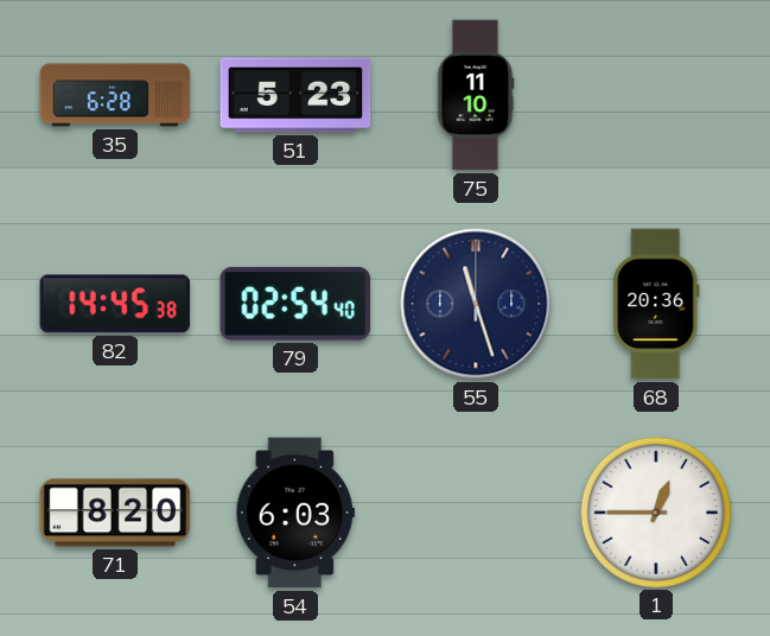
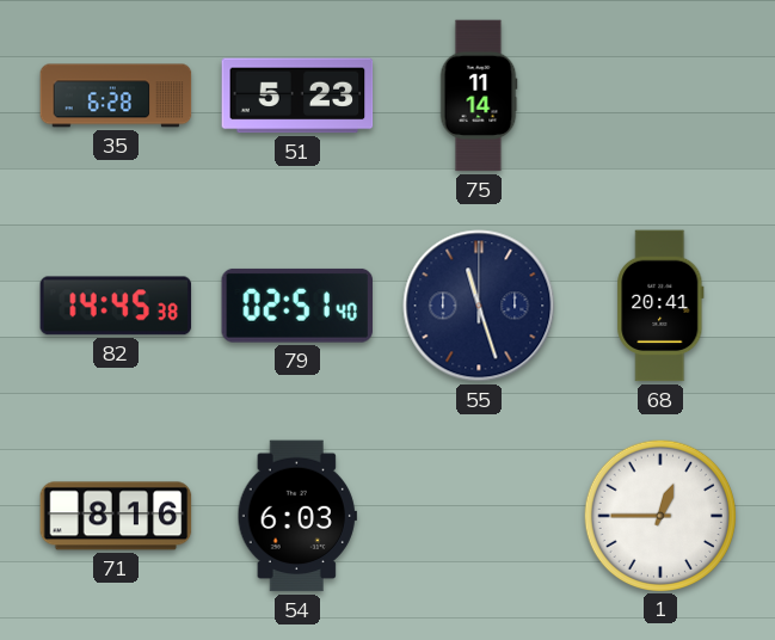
75: 11:10 -> 11:14 (479, 96)
79: 02:54 -> 02:51 (296, 306)
68: 20:36 -> 20:41 (660, 306)
71: 8:20 -> 8:16 (116, 516)
